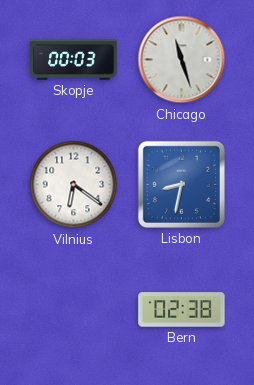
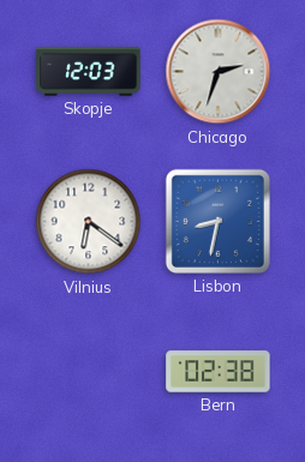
Skopje: 00:03 -> 12:03 (89, 72)
Chicago: 11:27 -> 2:33 (219, 72)
